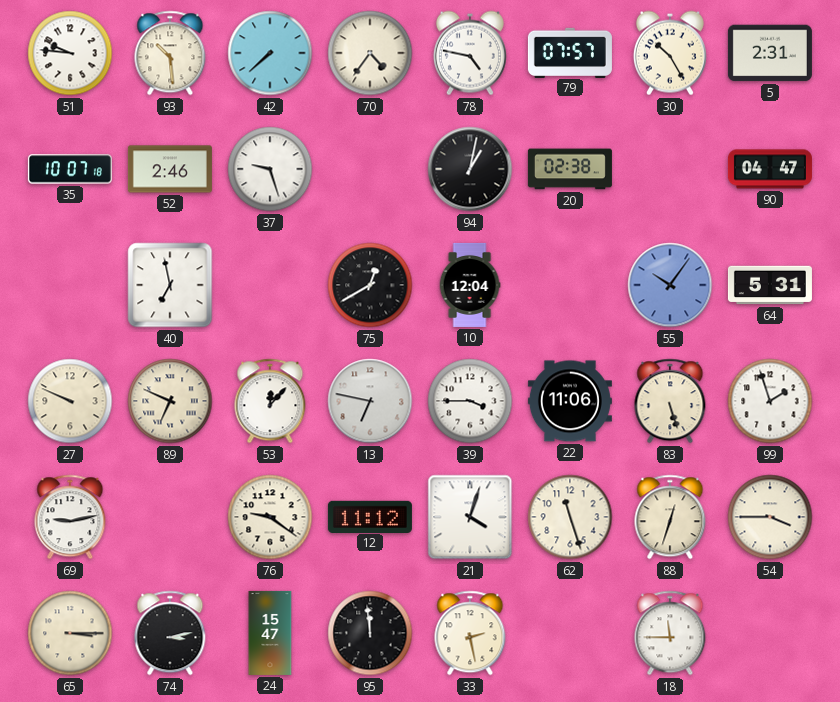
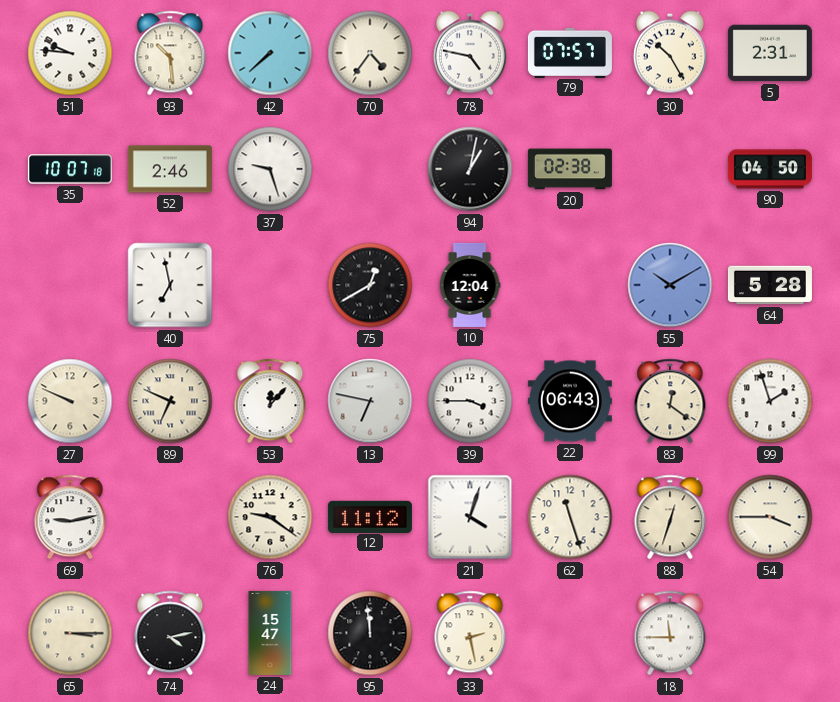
90: 04:47 -> 04:50 (770, 169)
55: 10:06 -> 10:10 (670, 285)
64: 5:31 -> 5:28 (770, 285)
22: 11:06 -> 06:43 (570, 401)
83: 5:27 -> 12:21 (670, 401)
74: 3:13 -> 4:13 (170, 633)
